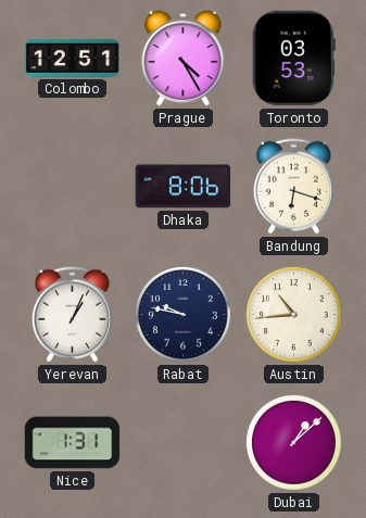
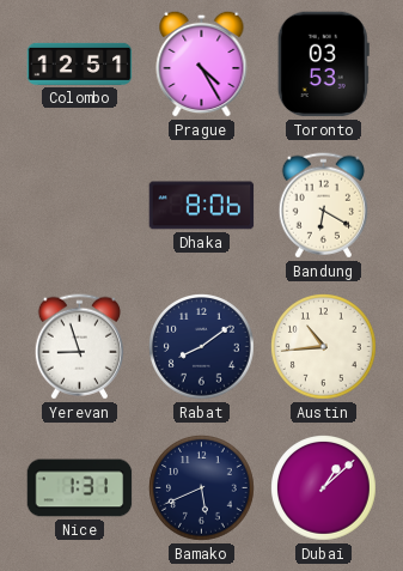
Bandung: 6:18 -> 6:20 (323, 206)
Yerevan: 1:04 -> 8:57 (79, 347)
Rabat: 9:47 -> 8:09 (202, 347)
Bamako: none -> 5:41 (202, 488)
